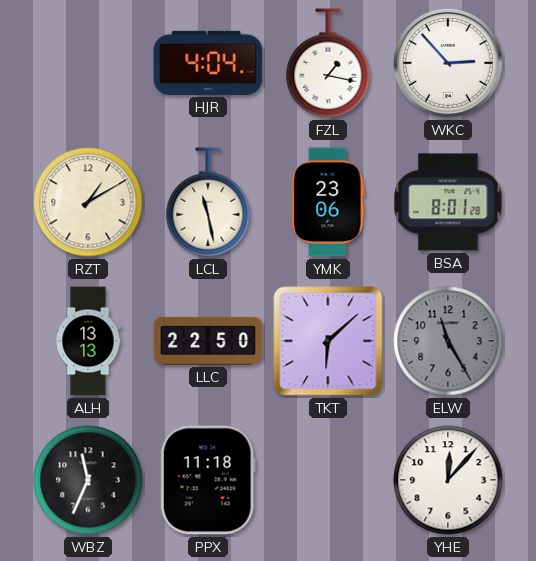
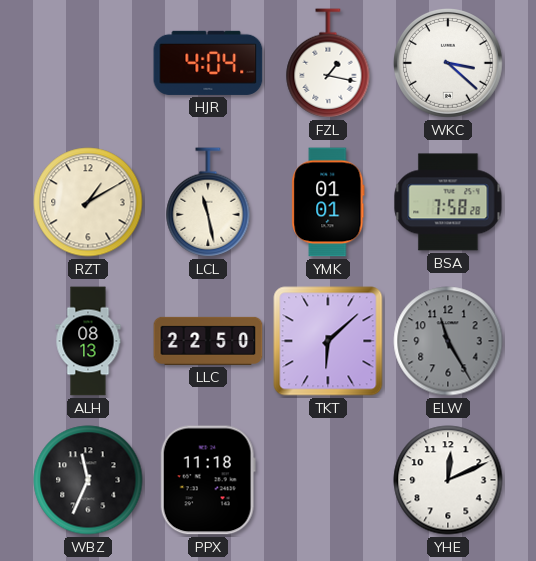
WKC: 2:53 -> 3:22 (448, 63)
YMK: 23:06 -> 01:01 (328, 202)
BSA: 8:01 -> 7:58 (448, 202)
ALH: 13:13 -> 08:13 (88, 341)
YHE: 12:07 -> 12:11 (448, 480)
